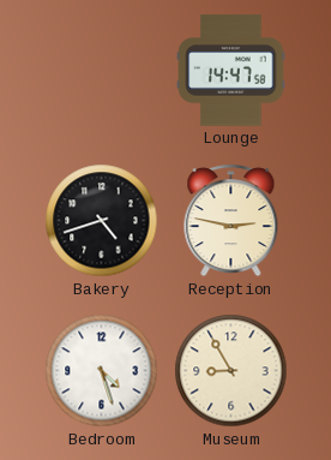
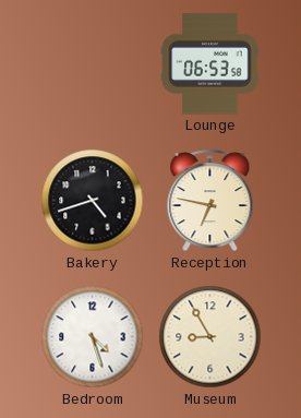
Lounge: 14:47 -> 06:53 (210, 64)
Reception: 2:47 -> 6:47 (210, 201)
